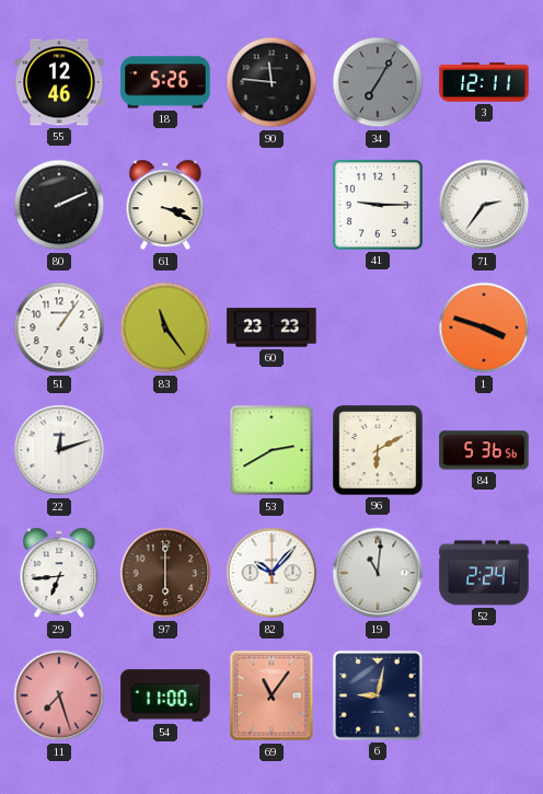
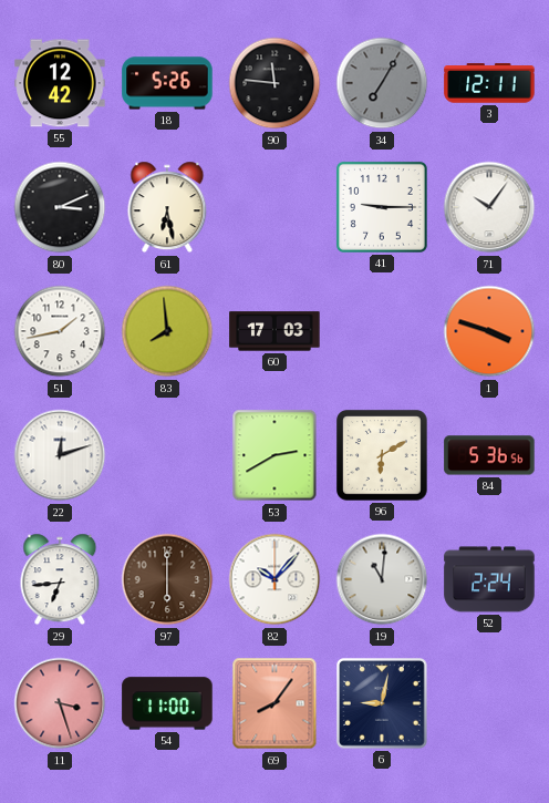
55: 12:46 -> 12:42 (60, 83)
80: 2:11 -> 3:11 (60, 207)
61: 3:19 -> 6:28 (167, 207)
71: 2:36 -> 10:06 (489, 207)
51: 1:06 -> 1:43 (60, 331)
83: 11:24 -> 7:59 (167, 331)
60: 23:23 -> 17:03 (274, 331)
11: 7:27 -> 3:27 (60, 703)
69: 11:06 -> 8:06 (274, 703)
